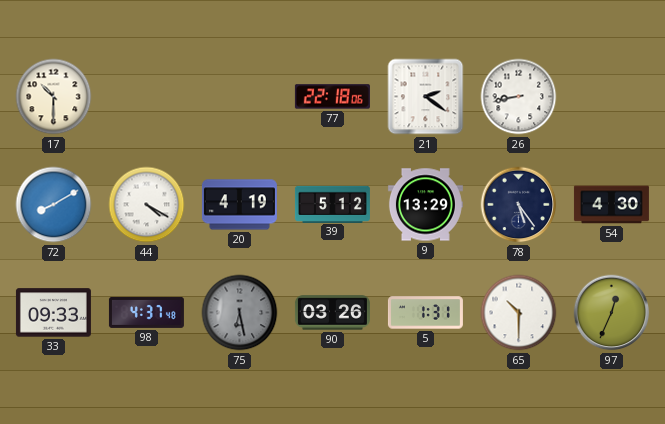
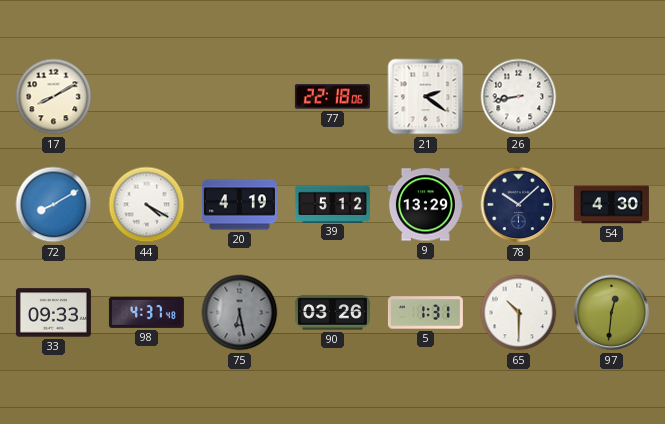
17: 10:30 -> 8:10 (54, 97)
78: 5:24 -> 10:08 (519, 205)
97: 12:34 -> 12:31 (612, 313)
